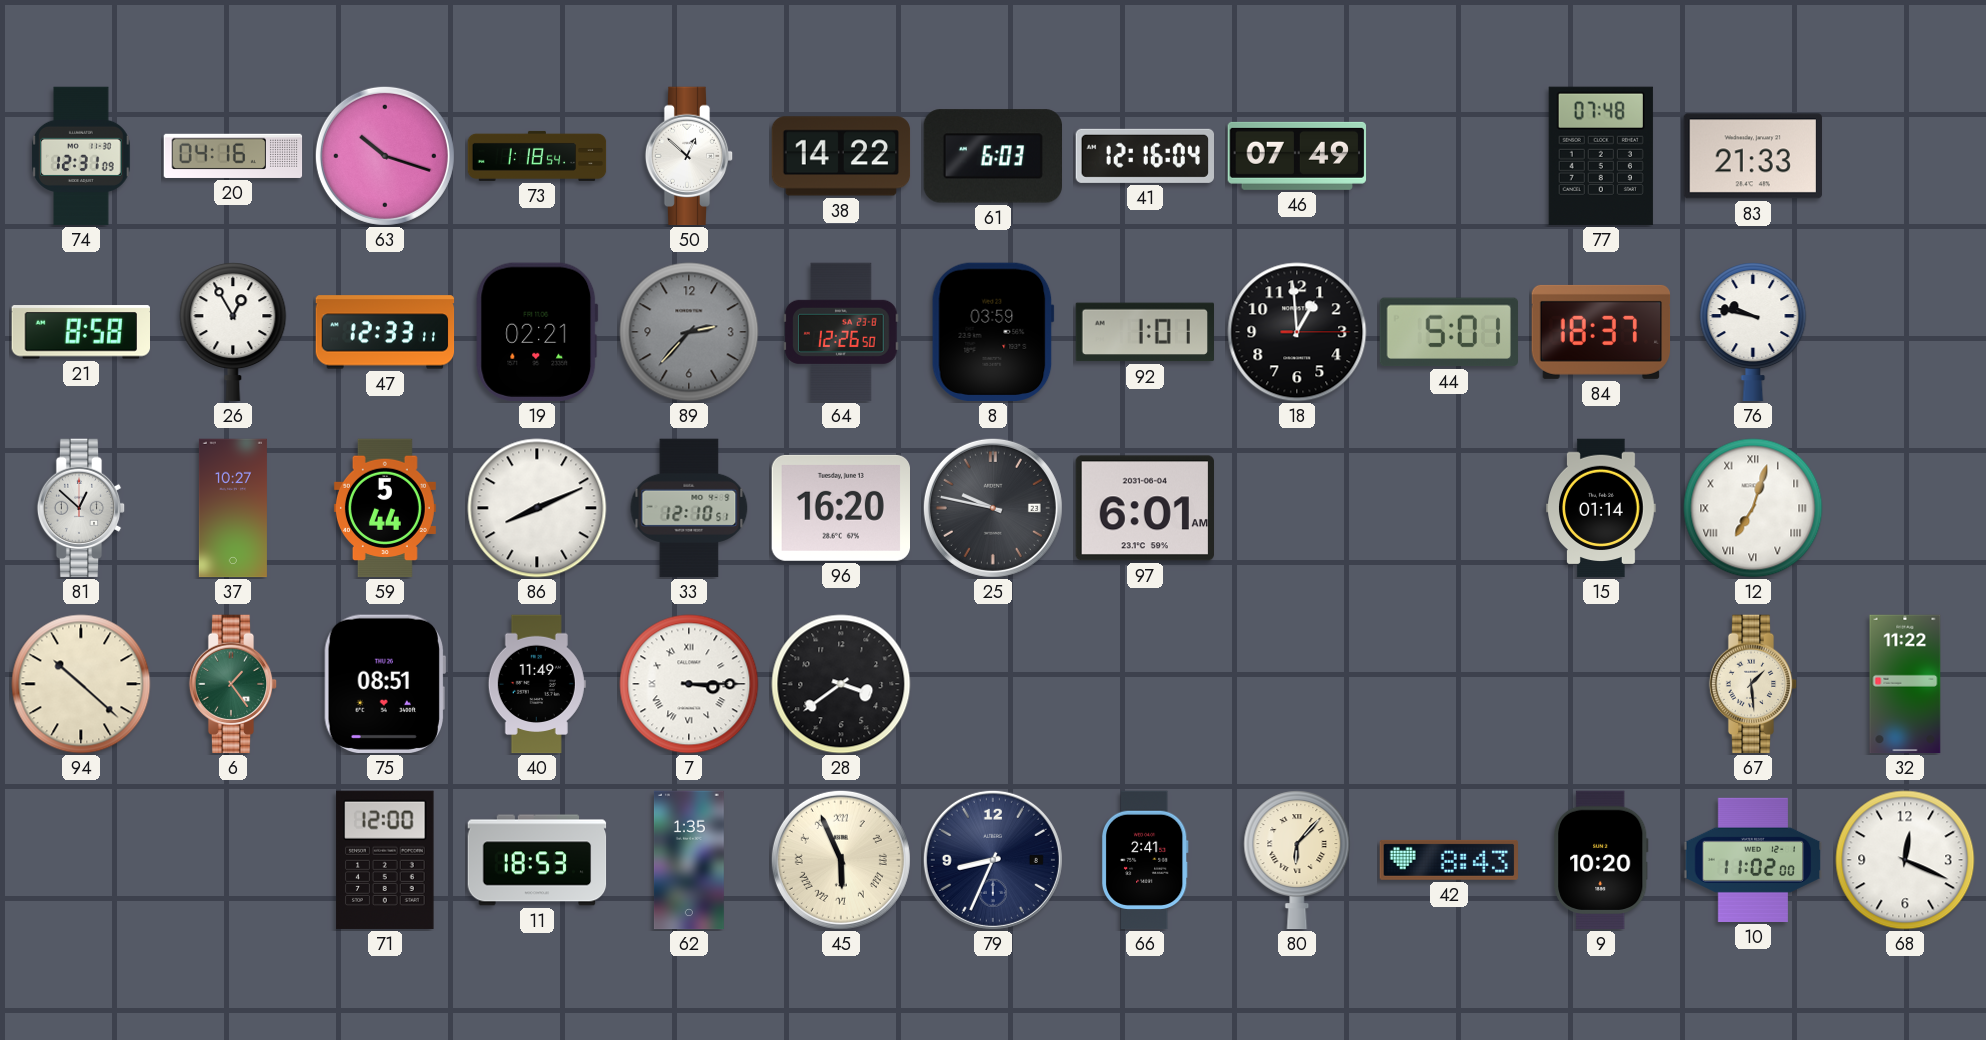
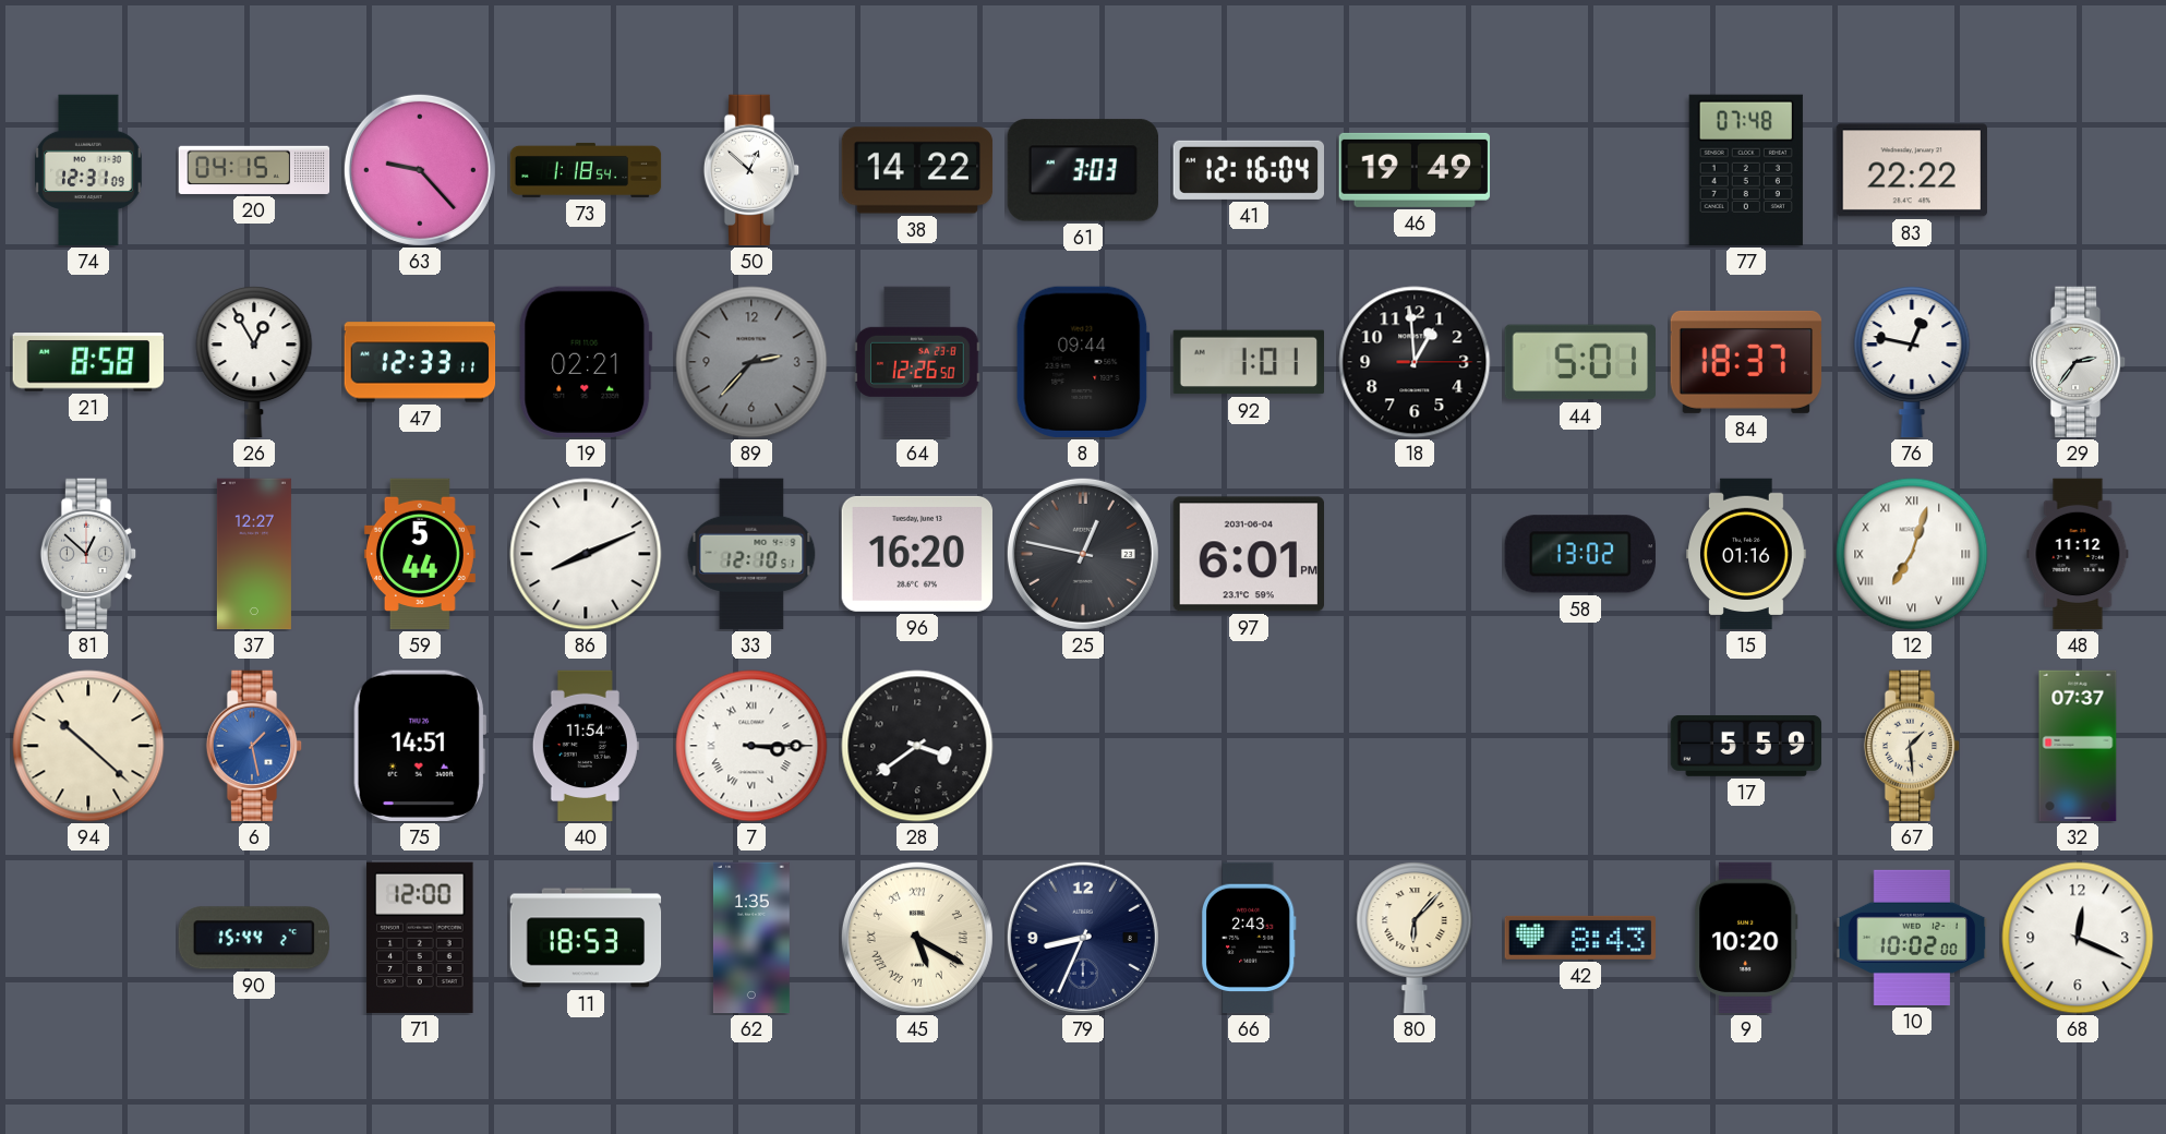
20: 04:16 -> 04:15 (254, 170)
63: 10:18 -> 9:23 (420, 170)
61: 6:03 -> 3:03 (1082, 170)
46: 07:49 -> 19:49 (1415, 170)
83: 21:33 -> 22:22 (1911, 170)
8: 03:59 -> 09:44 (1083, 362)
76: 9:47 -> 12:47 (1912, 362)
29: none -> 2:36 (2078, 362)
37: 10:27 -> 12:27 (254, 554)
25: 9:47 -> 12:47 (1083, 554)
97: 6:01 AM -> 6:01 PM (1248, 554)
58: none -> 13:02 (1580, 554)
15: 01:14 -> 01:16 (1746, 554)
48: none -> 11:12 (2078, 554)
6: 1:24 -> 1:28 (254, 746)
6 dial: green -> blue (254, 746)
75: 08:51 -> 14:51 (420, 746)
40: 11:49 -> 11:54 (586, 746)
17: none -> 5:59 (1746, 746)
32: 11:22 -> 07:37 (2078, 746)
90: none -> 15:44 (254, 938)
45: 5:56 -> 5:20 (917, 938)
66: 2:41 -> 2:43 (1249, 938)
10: 11:02 -> 10:02 (1912, 938)
